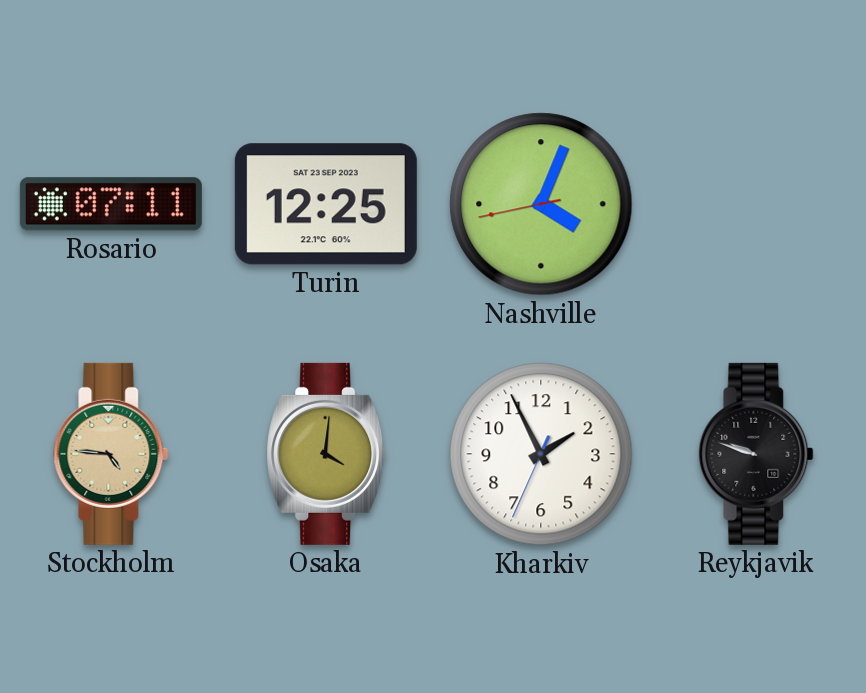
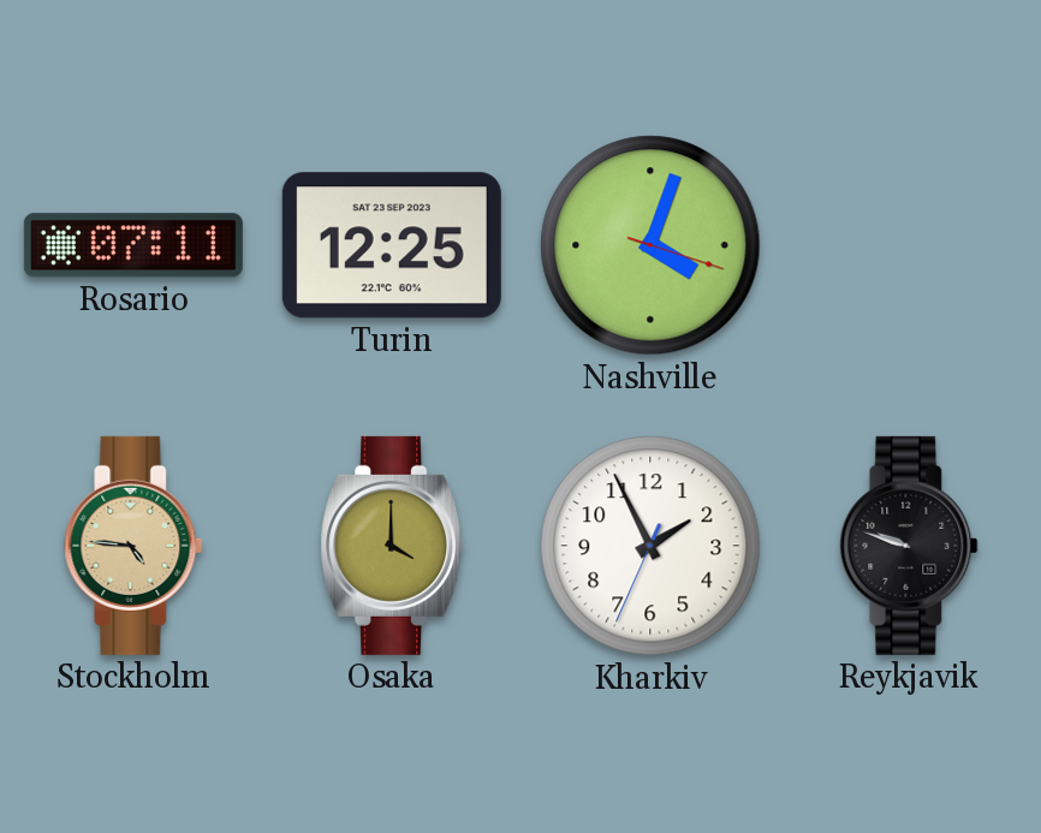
Nashville: 4:03:43 -> 4:03:18 (650, 245)
Osaka: 4:01 -> 4:00 (392, 546)
